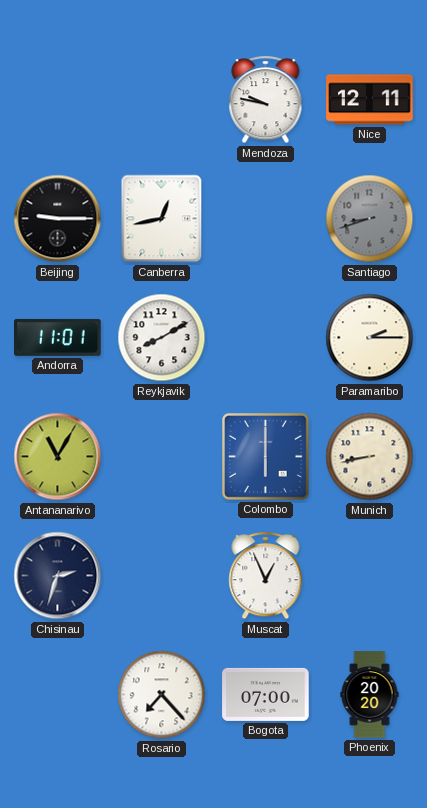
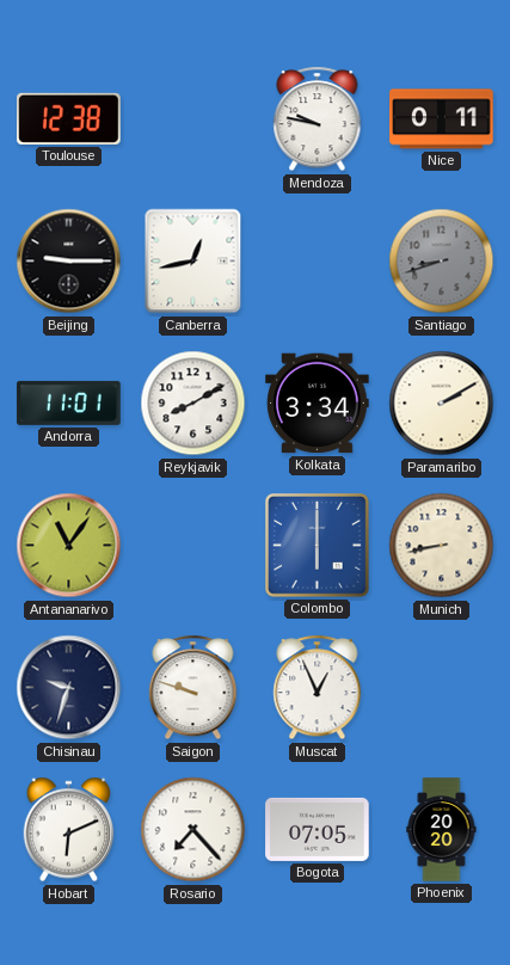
Toulouse: none -> 12:38 (69, 118)
Nice: 12:11 -> 0:11 (442, 119)
Kolkata: none -> 3:34 (318, 404)
Paramaribo: 2:15 -> 2:10 (442, 404)
Antananarivo: 11:05 -> 11:06 (69, 546)
Chisinau: 2:33 -> 9:33 (69, 688)
Saigon: none -> 9:48 (193, 688)
Hobart: none -> 6:11 (69, 830)
Bogota: 07:00 -> 07:05 (318, 829)
